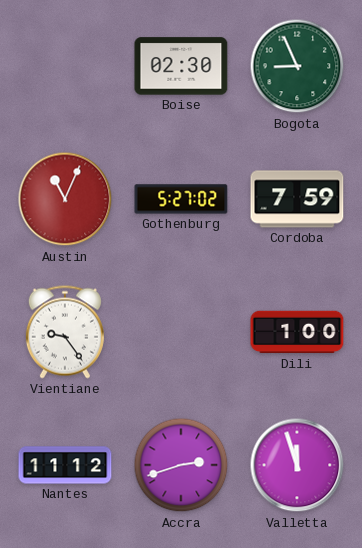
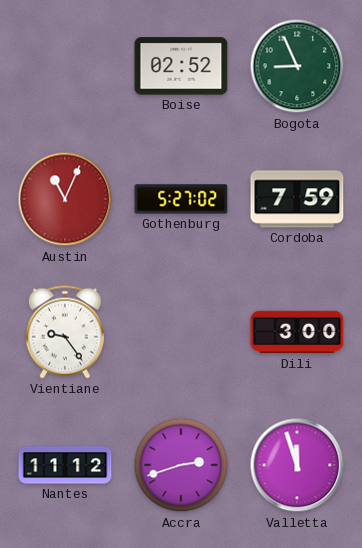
Boise: 02:30 -> 02:52 (181, 66)
Dili: 1:00 -> 3:00 (297, 332)
